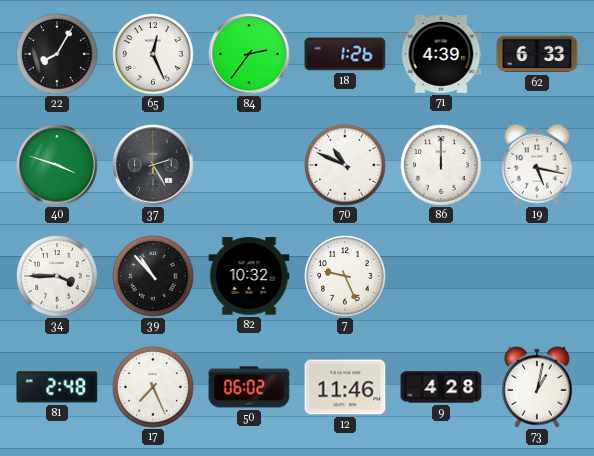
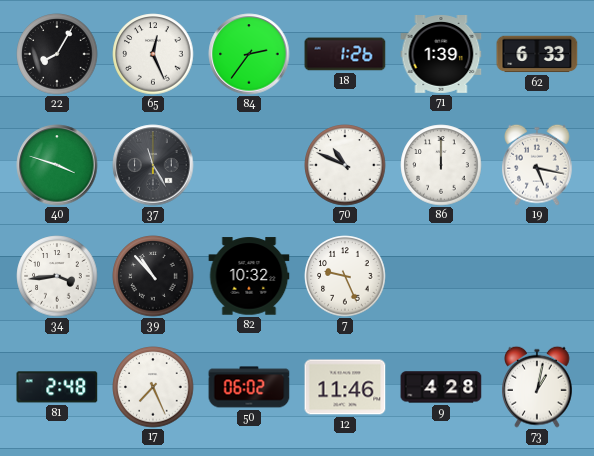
71: 4:39 -> 1:39 (441, 55)
37: 2:25 -> 11:25 (153, 165)
34: 3:45 -> 3:44 (57, 276)
